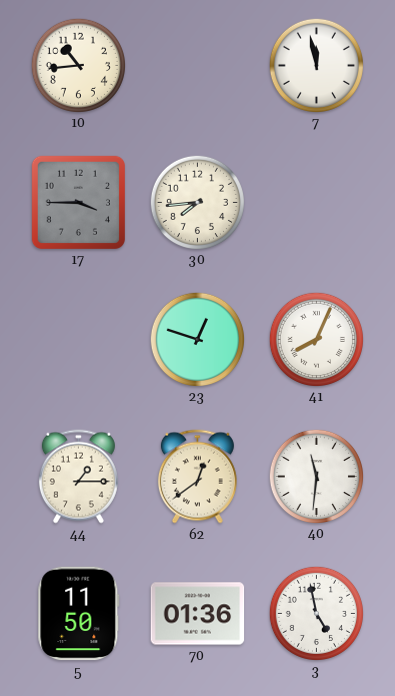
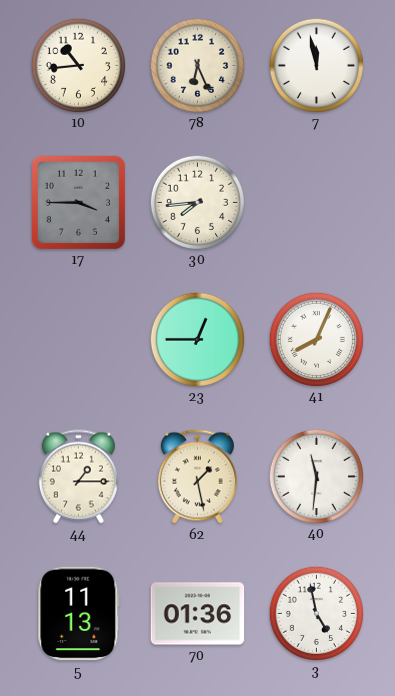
78: none -> 6:26 (197, 65)
23: 12:48 -> 12:45 (197, 339)
62: 12:39 -> 1:28 (197, 477)
5: 11:50 -> 11:13 (79, 614)
